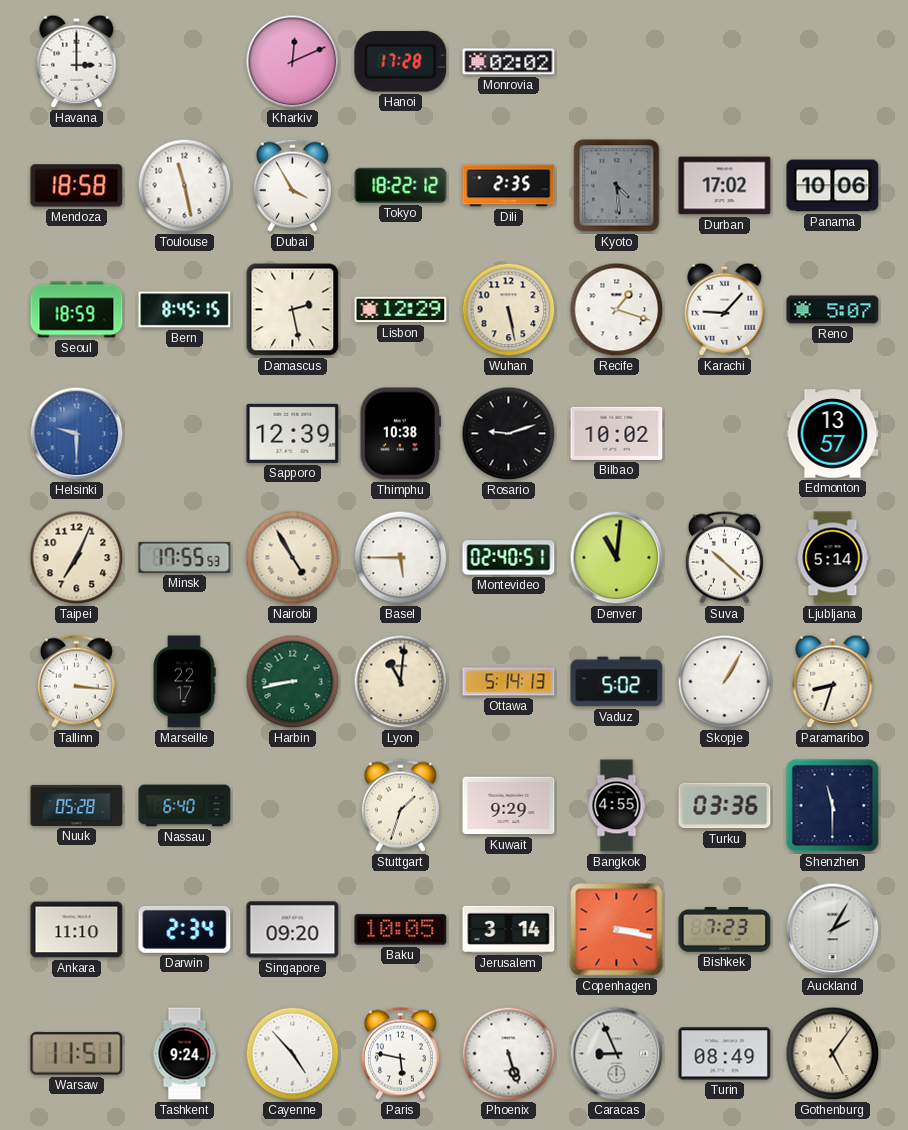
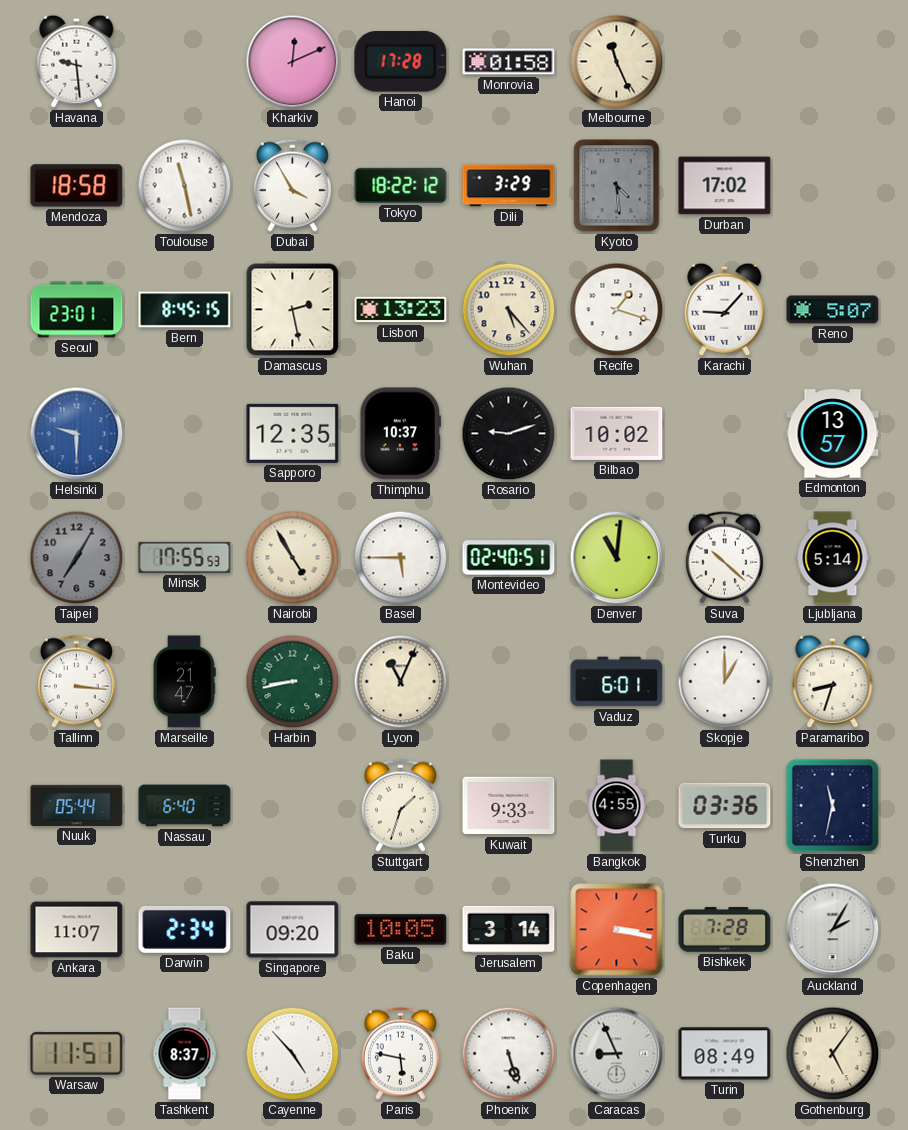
Havana: 3:00 -> 9:29 (77, 61)
Monrovia: 02:02 -> 01:58 (509, 62)
Melbourne: none -> 11:26 (617, 62)
Dili: 2:35 -> 3:29 (509, 186)
Panama: 10:06 -> none (833, 186)
Seoul: 18:59 -> 23:01 (77, 310)
Lisbon: 12:29 -> 13:23 (401, 310)
Wuhan: 5:28 -> 5:23 (509, 310)
Sapporo: 12:39 -> 12:35 (293, 433)
Thimphu: 10:38 -> 10:37 (400, 434)
Taipei: 7:04 -> 7:05 (77, 558)
Taipei dial: cream -> grey (77, 558)
Marseille: 22:17 -> 21:47 (184, 682)
Lyon: 11:01 -> 11:04 (401, 682)
Ottawa: 5:14 -> none (509, 682)
Vaduz: 5:02 -> 6:01 (617, 682)
Skopje: 1:05 -> 1:00 (725, 682)
Nuuk: 05:28 -> 05:44 (77, 805)
Kuwait: 9:29 -> 9:33 (509, 806)
Shenzhen: 11:30 -> 11:32 (833, 806)
Ankara: 11:10 -> 11:07 (77, 930)
Bishkek: 7:23 -> 7:28 (725, 930)
Tashkent: 9:24 -> 8:37 (185, 1054)
